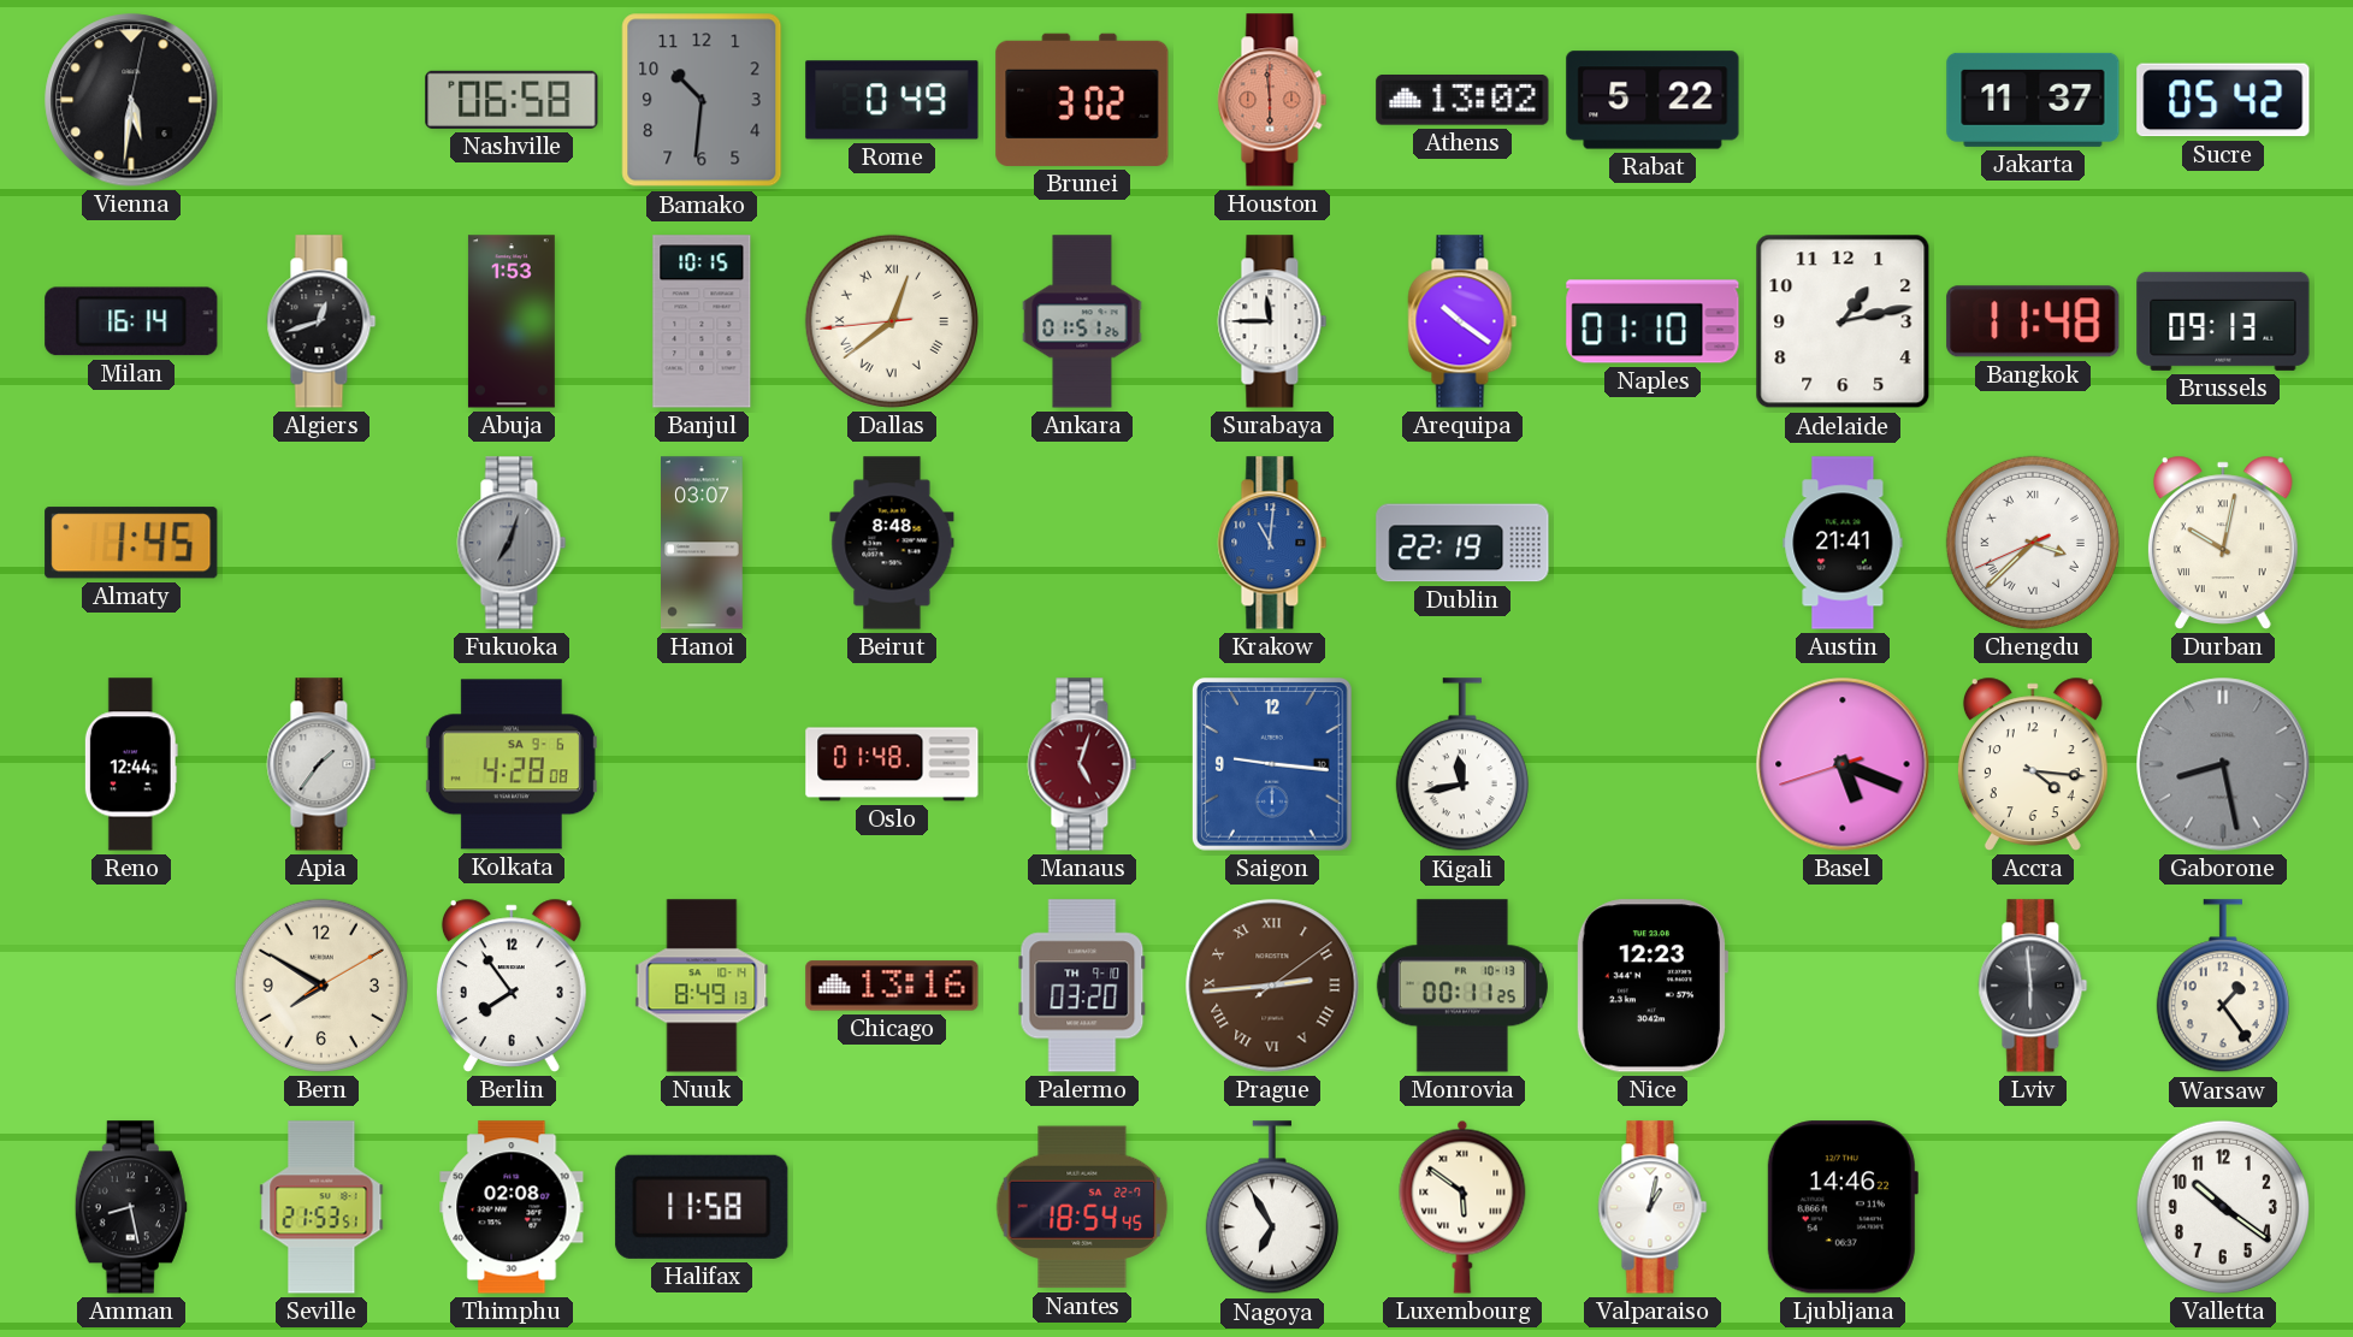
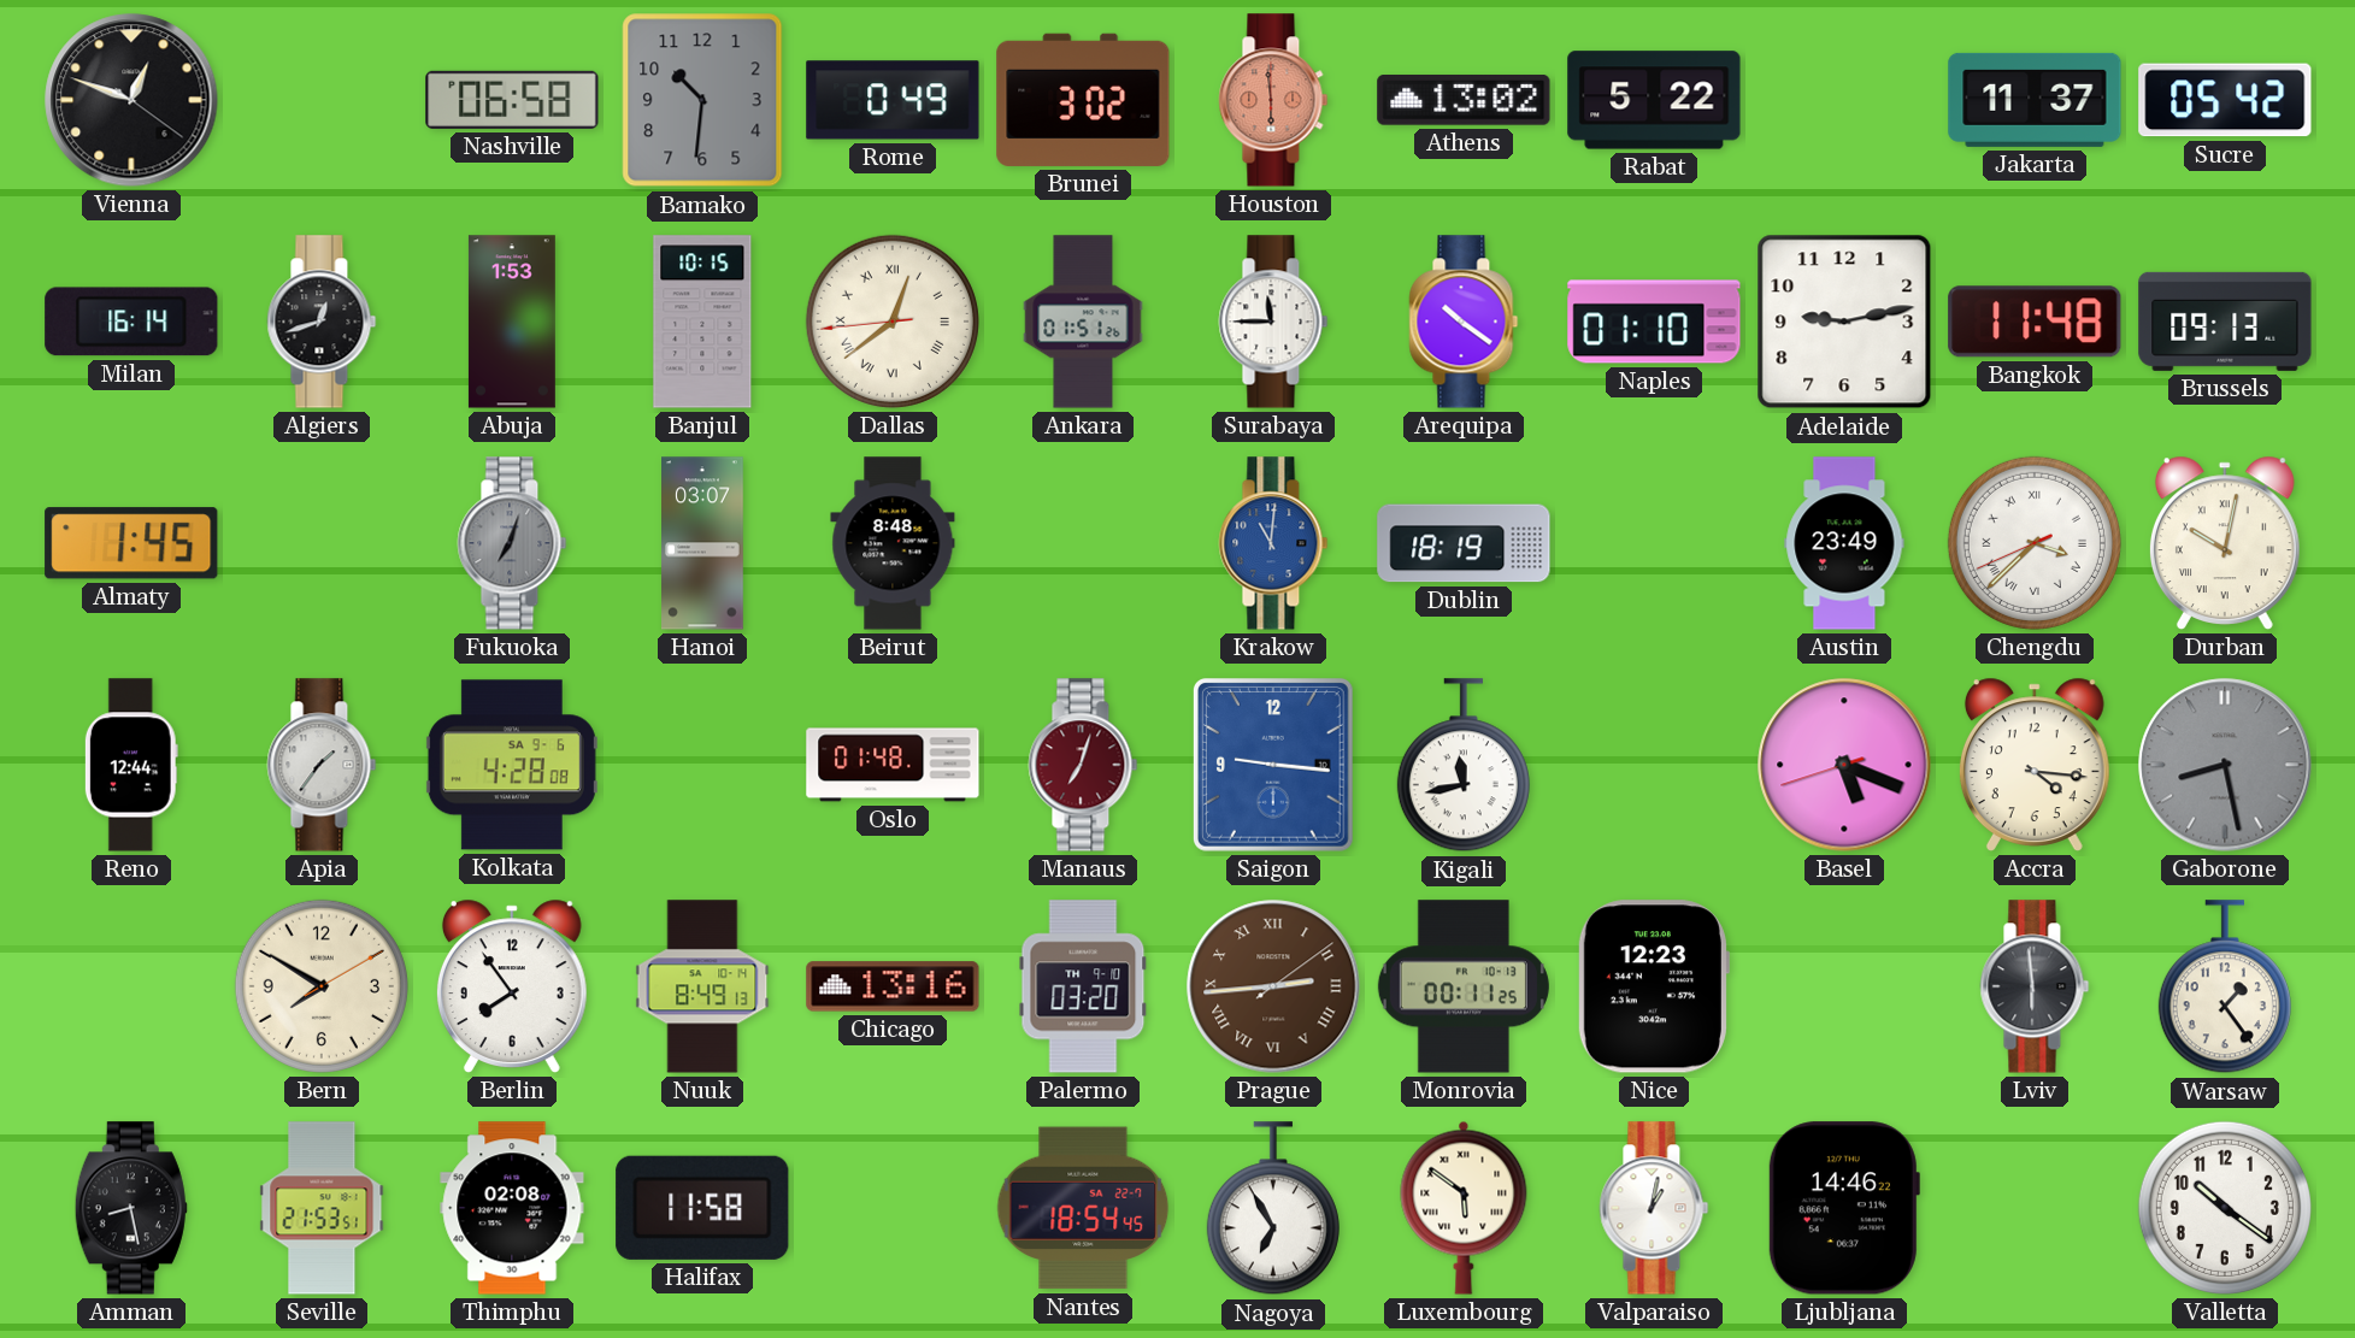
Vienna: 5:31 -> 12:48 (131, 100)
Adelaide: 1:13 -> 9:13 (1844, 322)
Dublin: 22:19 -> 18:19 (1464, 543)
Austin: 21:41 -> 23:49 (1844, 543)
Manaus: 5:03 -> 7:03 (1083, 765)
